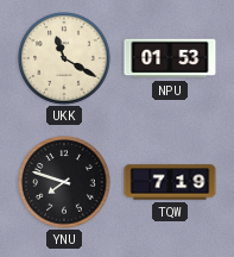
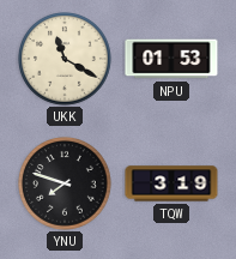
TQW: 7:19 -> 3:19 (171, 183)
